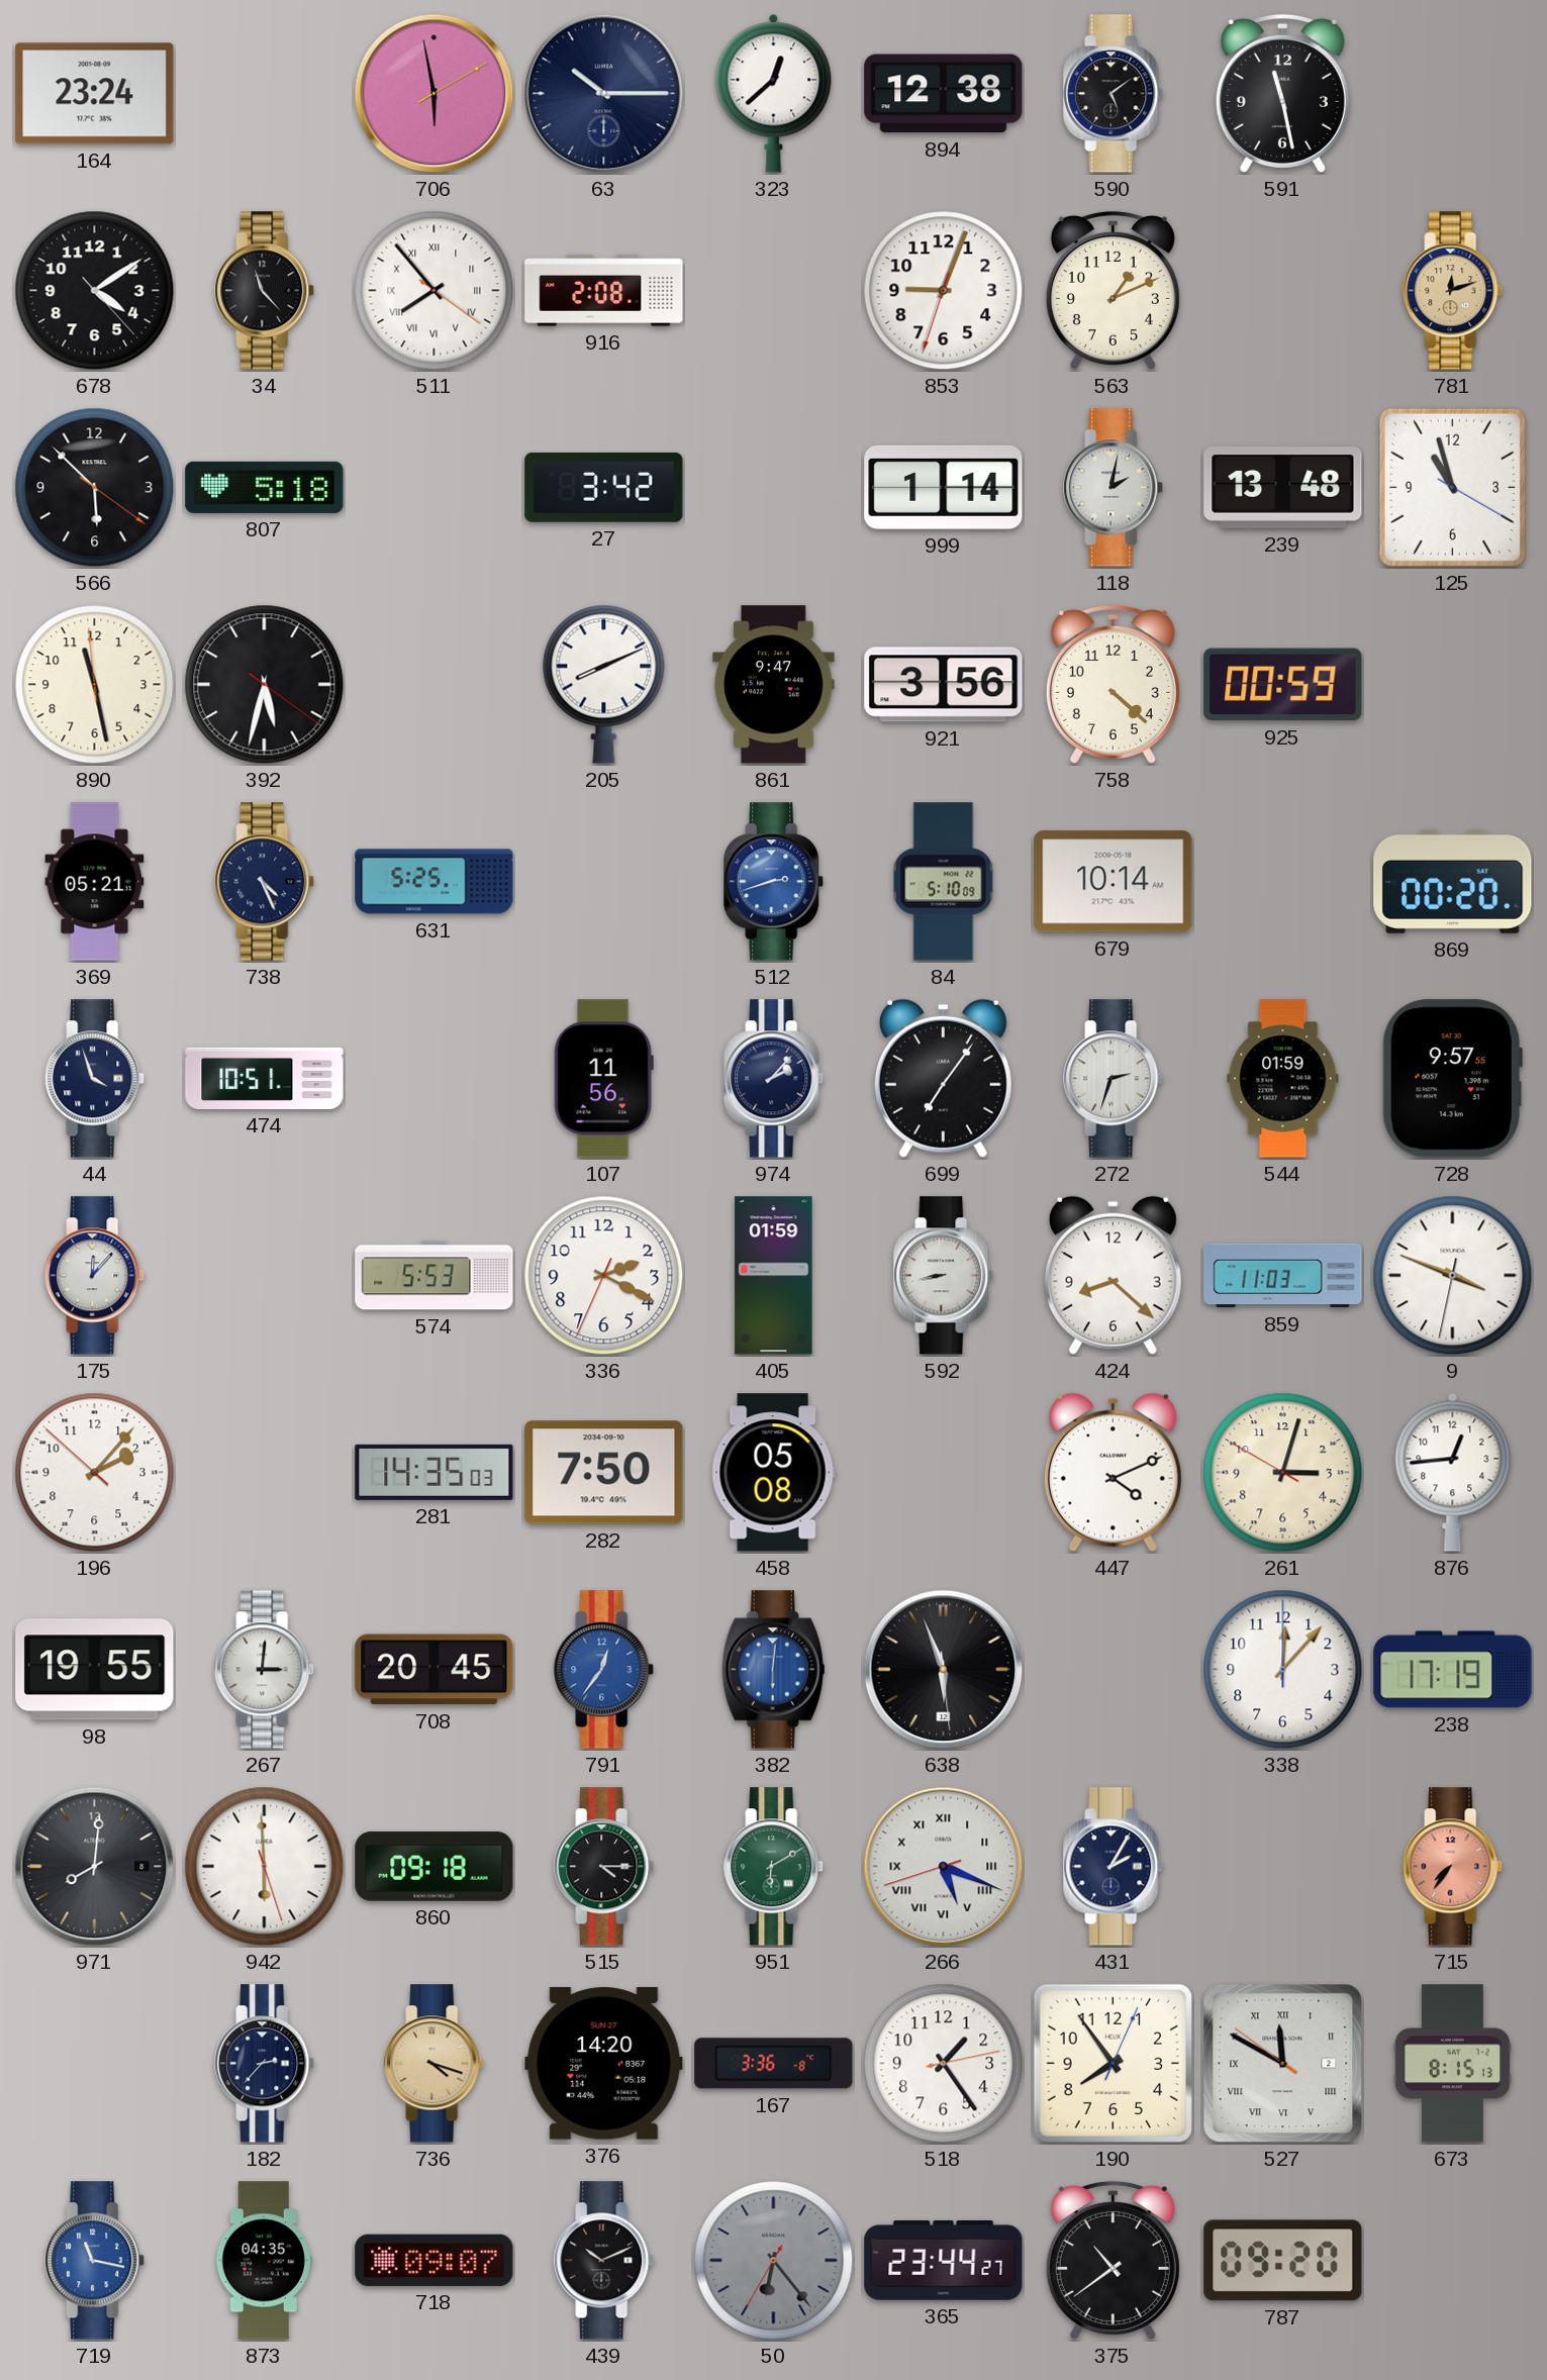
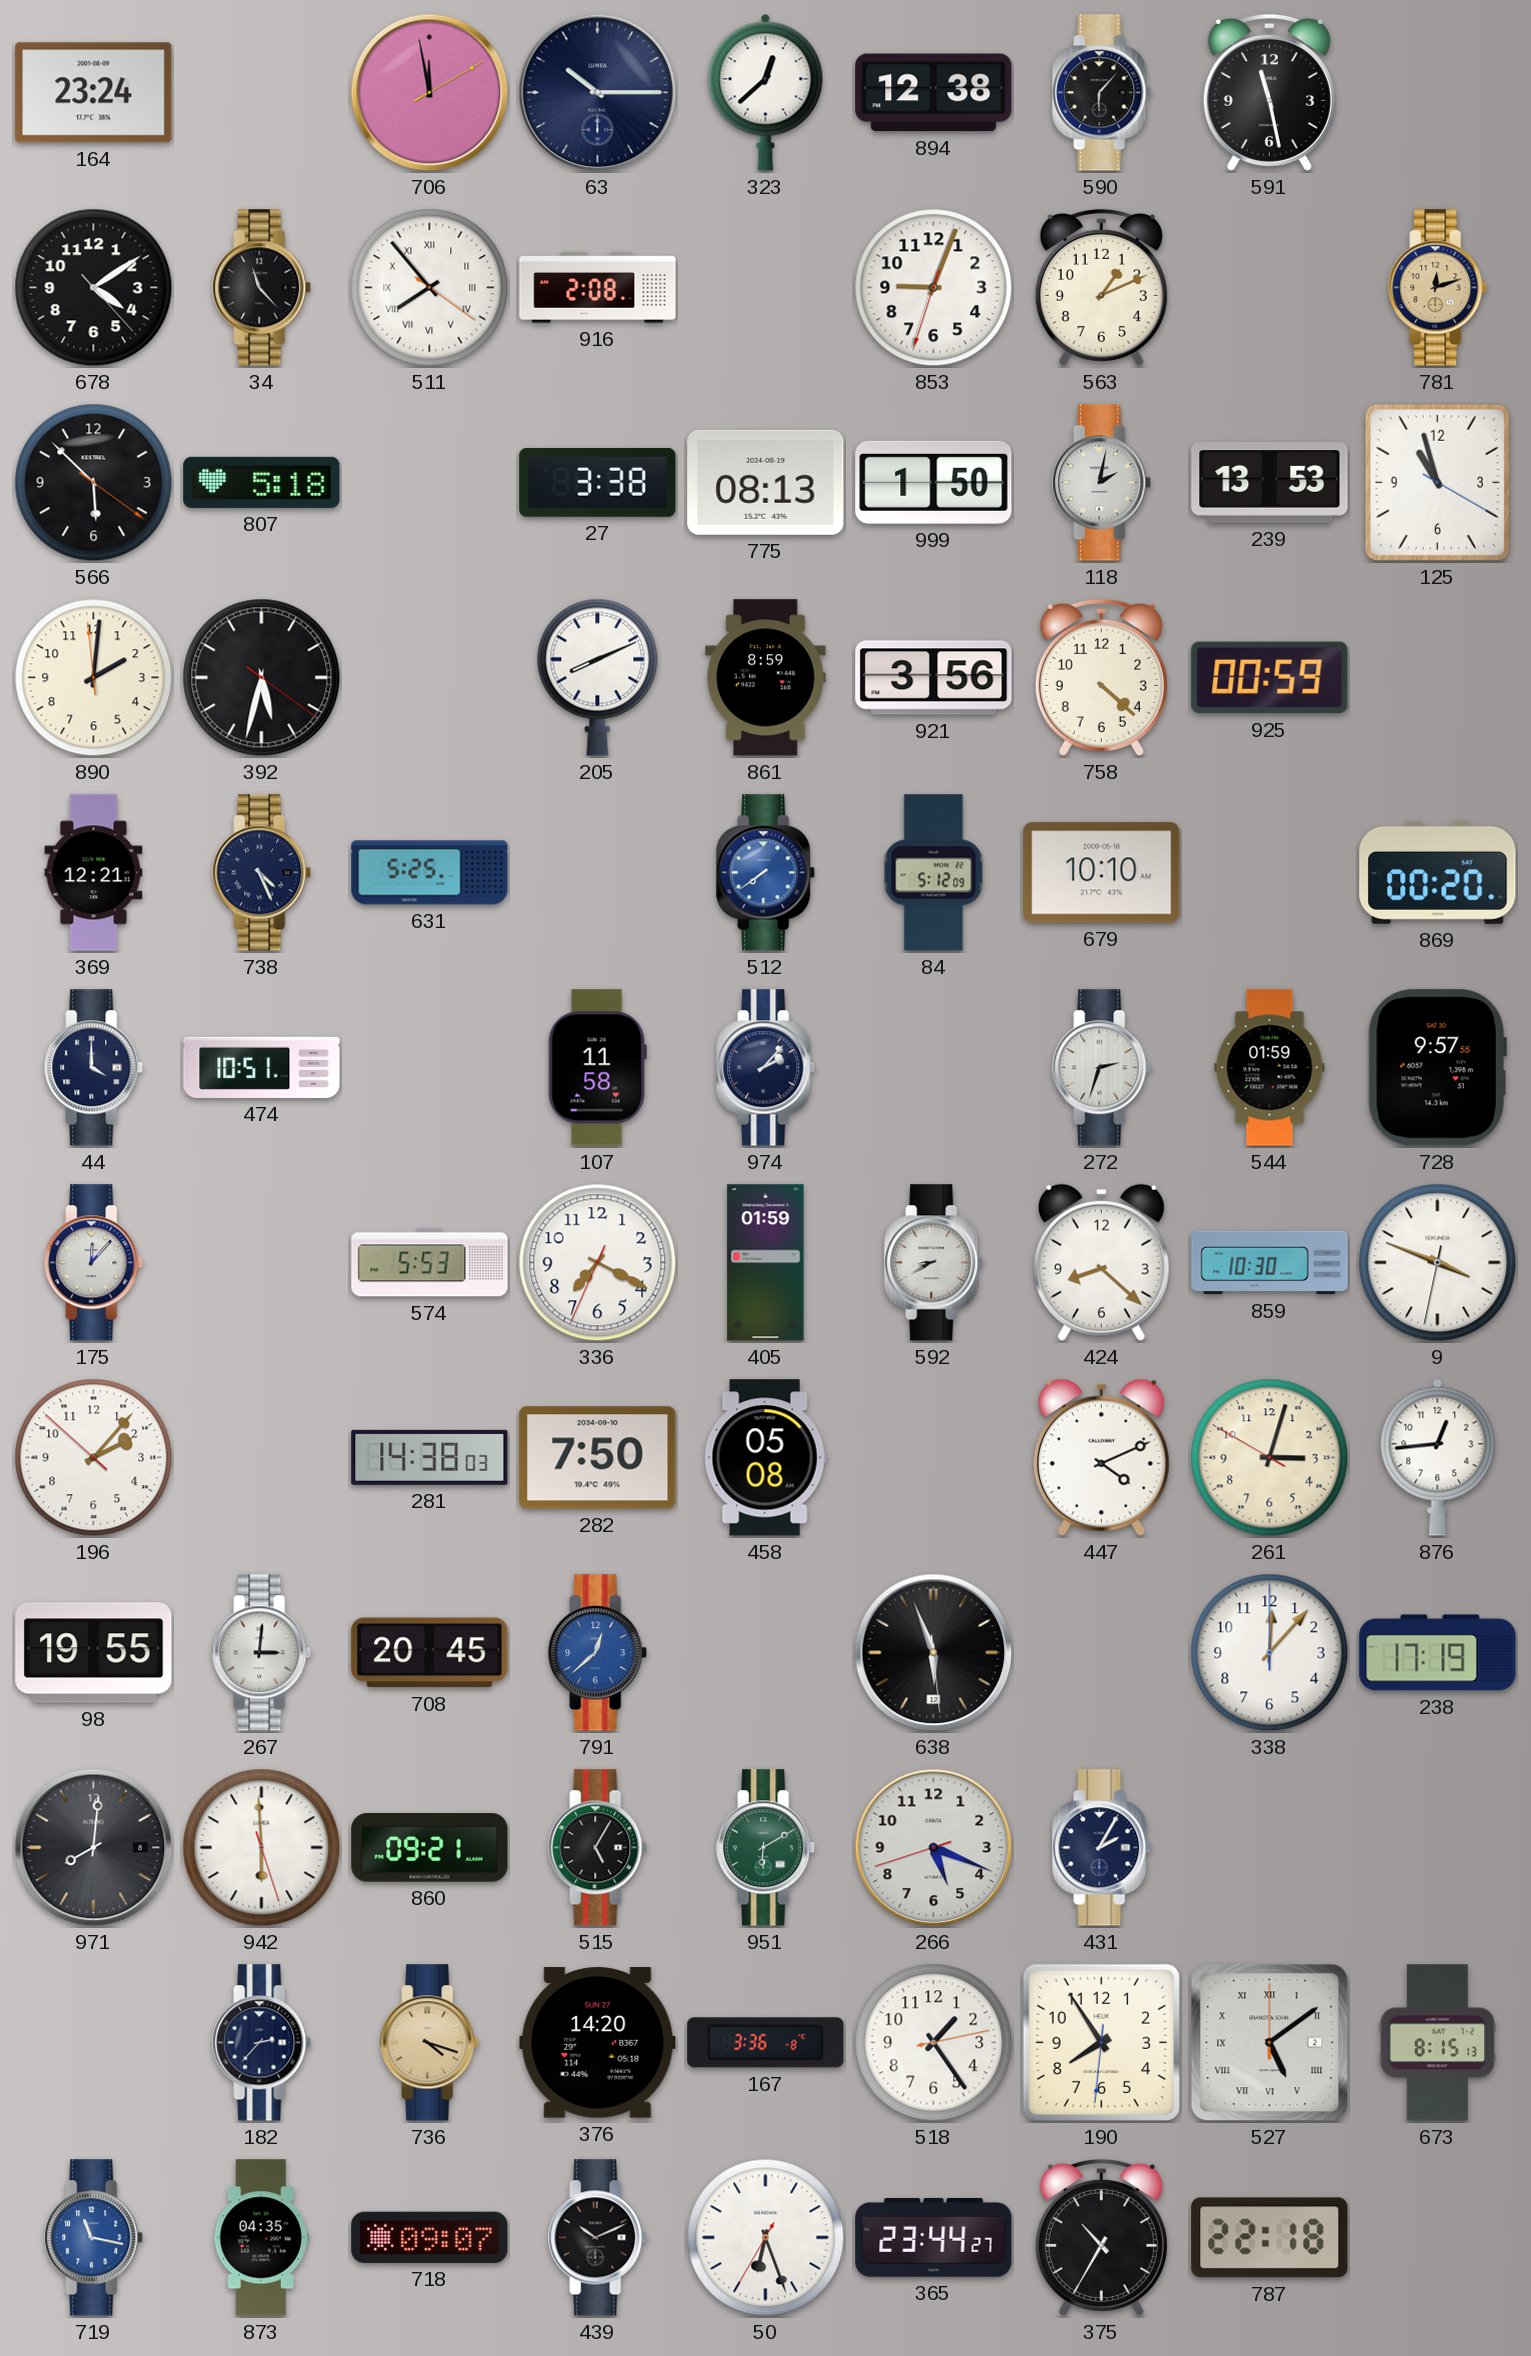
706: 5:58 -> 11:58 (430, 93)
590: 5:09 -> 6:07 (1102, 93)
27: 3:42 -> 3:38 (598, 482)
775: none -> 08:13 (766, 482)
999: 1:14 -> 1:50 (934, 482)
239: 13:48 -> 13:53 (1270, 483)
890: 11:27 -> 2:00 (94, 678)
861: 9:47 -> 8:59 (766, 678)
369: 05:21 -> 12:21 (94, 873)
512: 2:42 -> 7:39 (766, 873)
84: 5:10 -> 5:12 (934, 873)
679: 10:14 -> 10:10 (1102, 873)
44: 3:57 -> 4:00 (94, 1068)
107: 11:56 -> 11:58 (597, 1068)
699: 7:06 -> none (943, 1078)
336: 2:19 -> 7:19 (598, 1263)
592: 8:43 -> 8:40 (934, 1263)
859: 11:03 -> 10:30 (1270, 1263)
281: 14:35 -> 14:38 (430, 1457)
791: 12:36 -> 12:38 (598, 1653)
382: 6:01 -> none (774, 1670)
860: 09:18 -> 09:21 (430, 1848)
515: 4:15 -> 5:05 (598, 1848)
266 numerals: Roman -> Arabic (934, 1848)
715: 7:36 -> none (1453, 1867)
190: 7:54:04 -> 7:54:31 (1101, 2042)
527: 11:49 -> 5:09 (1270, 2043)
50: 6:23 -> 6:26 (766, 2238)
50 dial: grey -> white (766, 2238)
375: 10:39 -> 10:35 (1101, 2237)
787: 09:20 -> 22:18 (1270, 2238)
